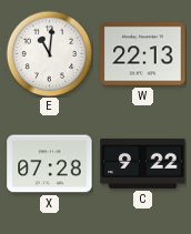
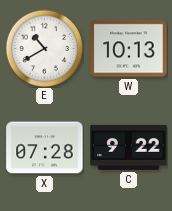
E: 11:01 -> 10:40 (44, 48)
W: 22:13 -> 10:13 (129, 49)
